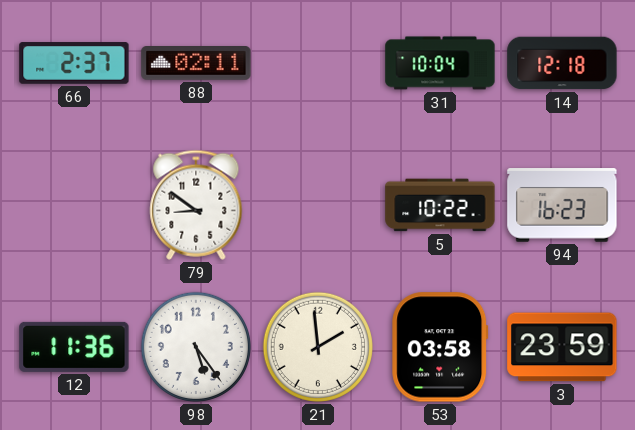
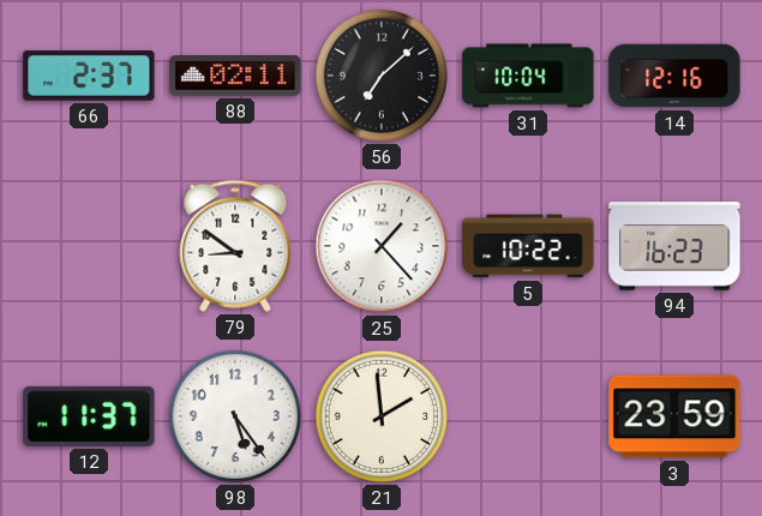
56: none -> 7:08 (382, 76)
14: 12:18 -> 12:16 (674, 76)
25: none -> 1:23 (382, 246)
12: 11:36 -> 11:37 (89, 416)
53: 03:58 -> none (440, 347)
